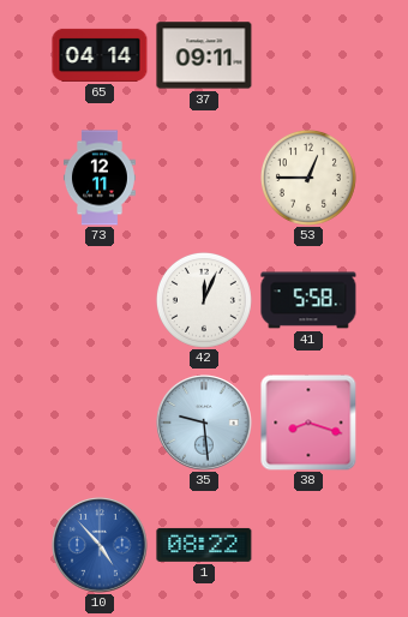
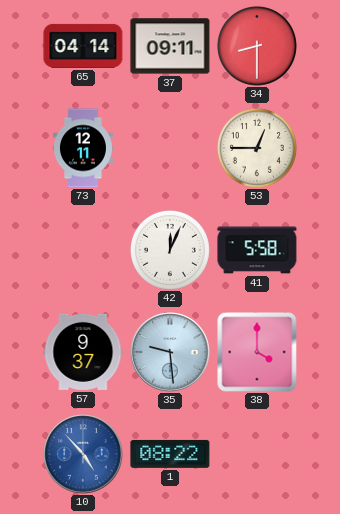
34: none -> 8:30 (257, 46)
57: none -> 9:37 (83, 352)
38: 8:18 -> 4:00 (257, 352)
